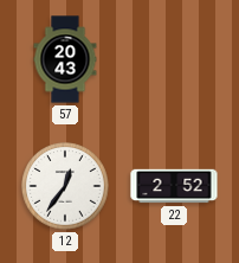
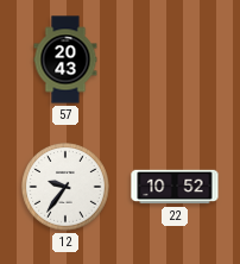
12: 12:36 -> 9:36 (65, 187)
22: 2:52 -> 10:52 (175, 187)
